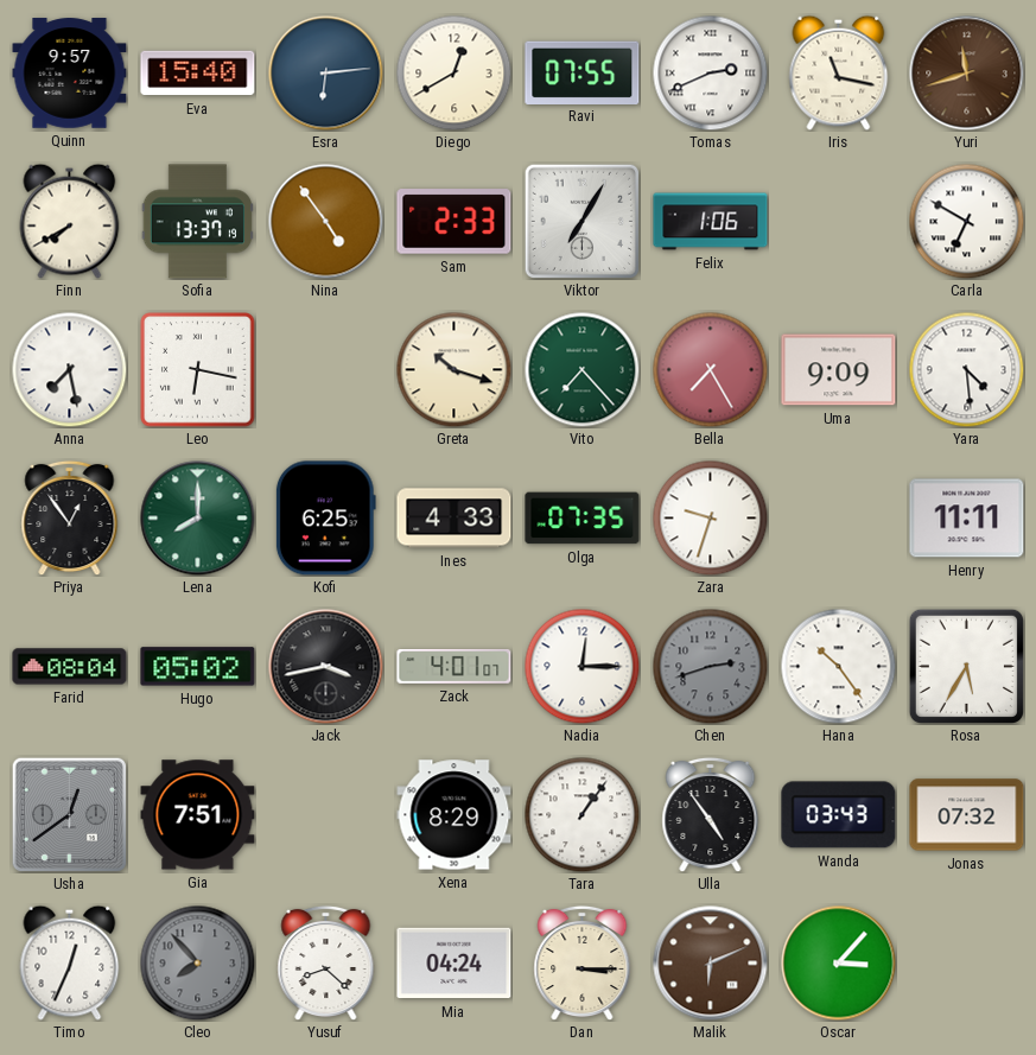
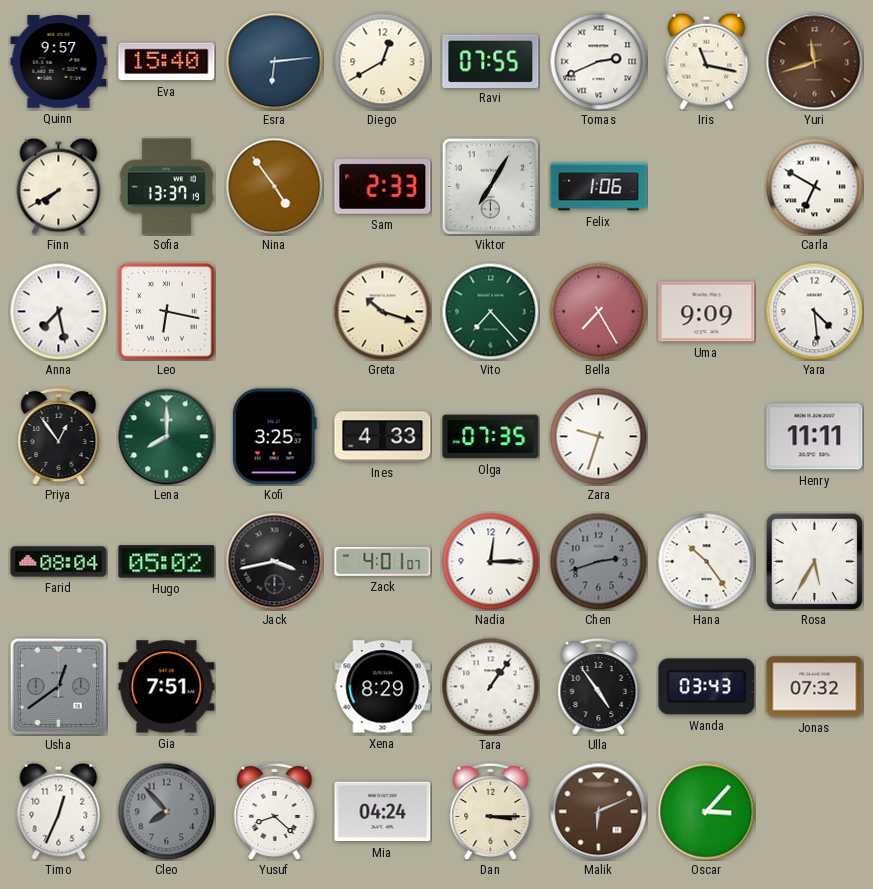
Kofi: 6:25 -> 3:25 (274, 437)
